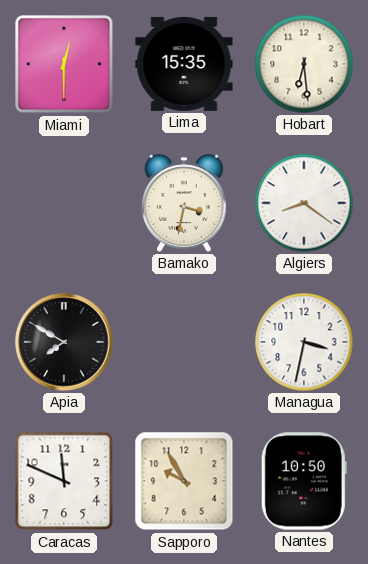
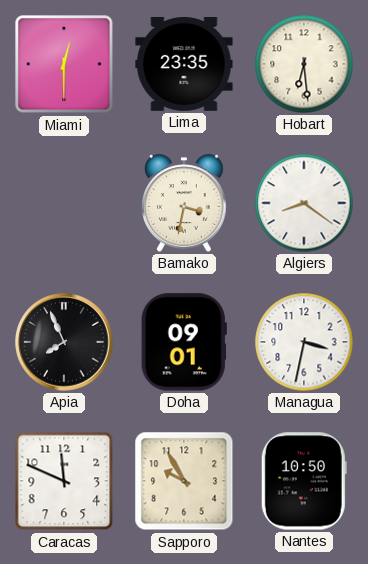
Lima: 15:35 -> 23:35 (184, 64)
Apia: 7:50 -> 7:56 (64, 342)
Doha: none -> 09:01 (184, 342)
